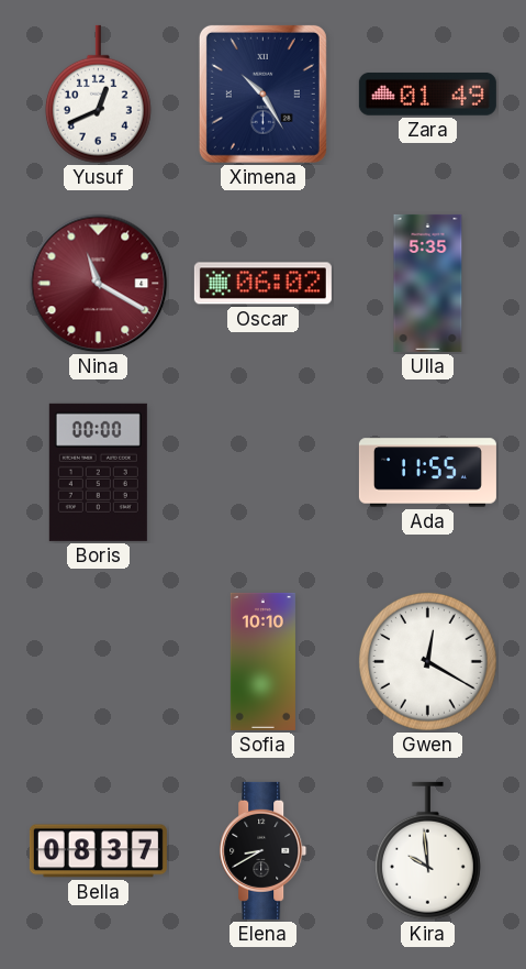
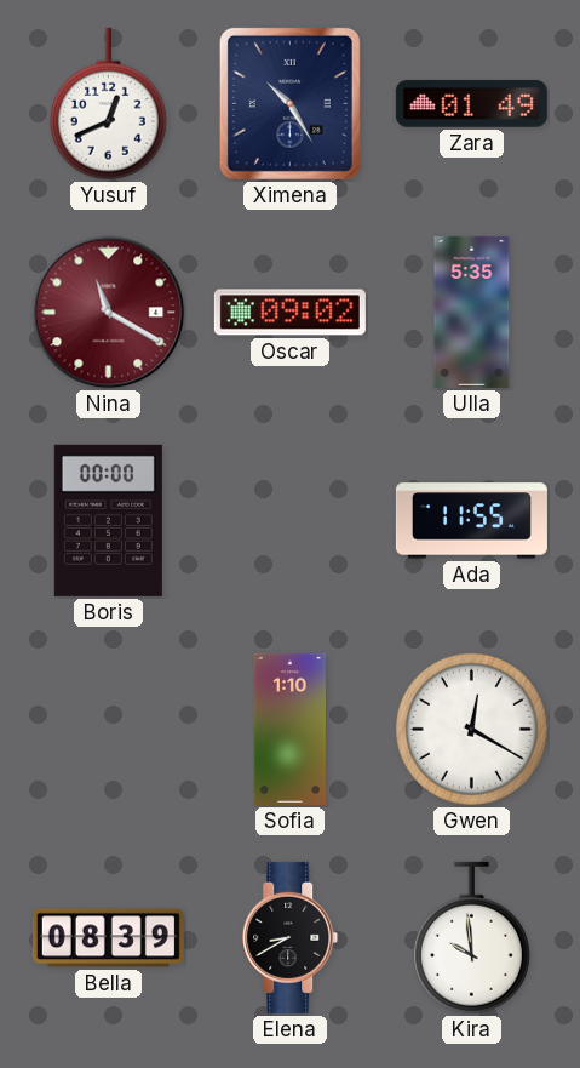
Oscar: 06:02 -> 09:02 (289, 313)
Sofia: 10:10 -> 1:10 (289, 729)
Bella: 08:37 -> 08:39 (108, 938)
